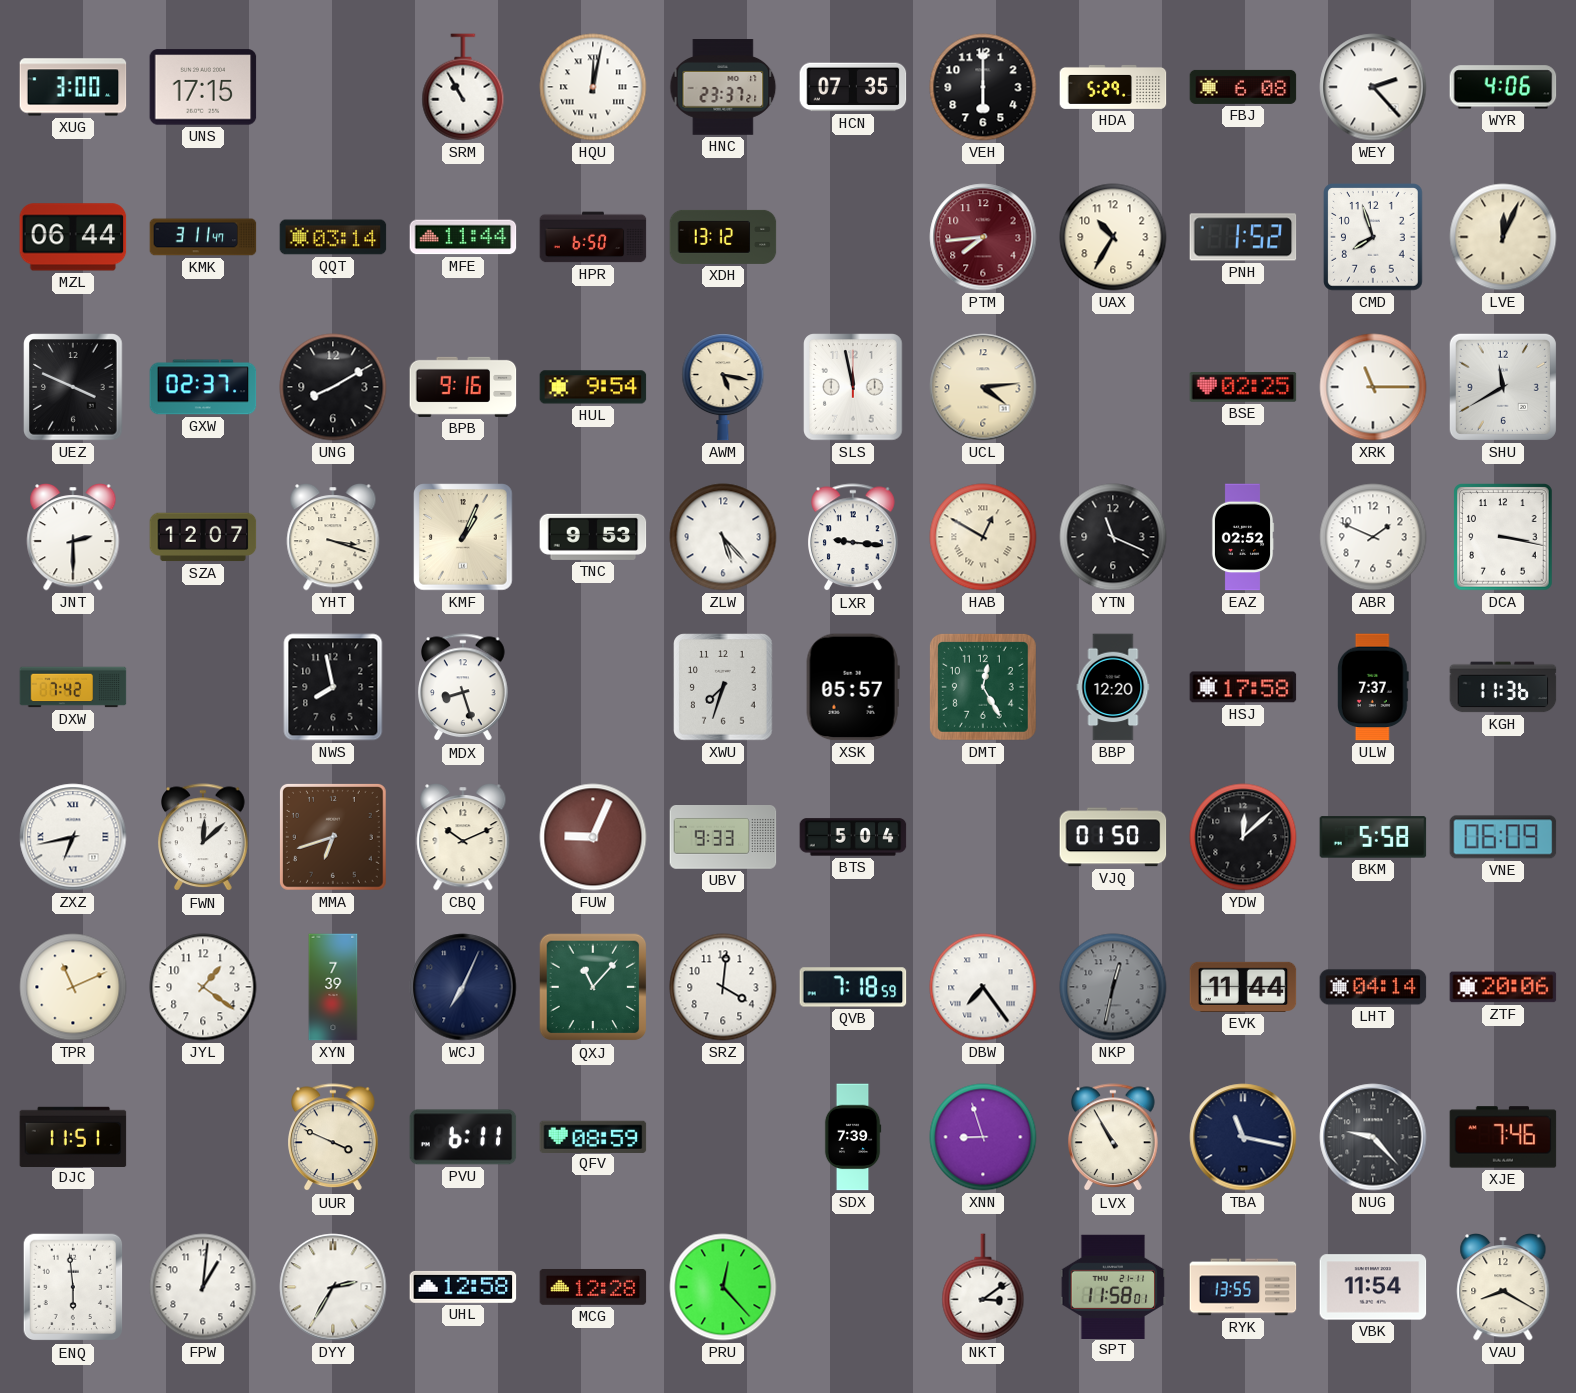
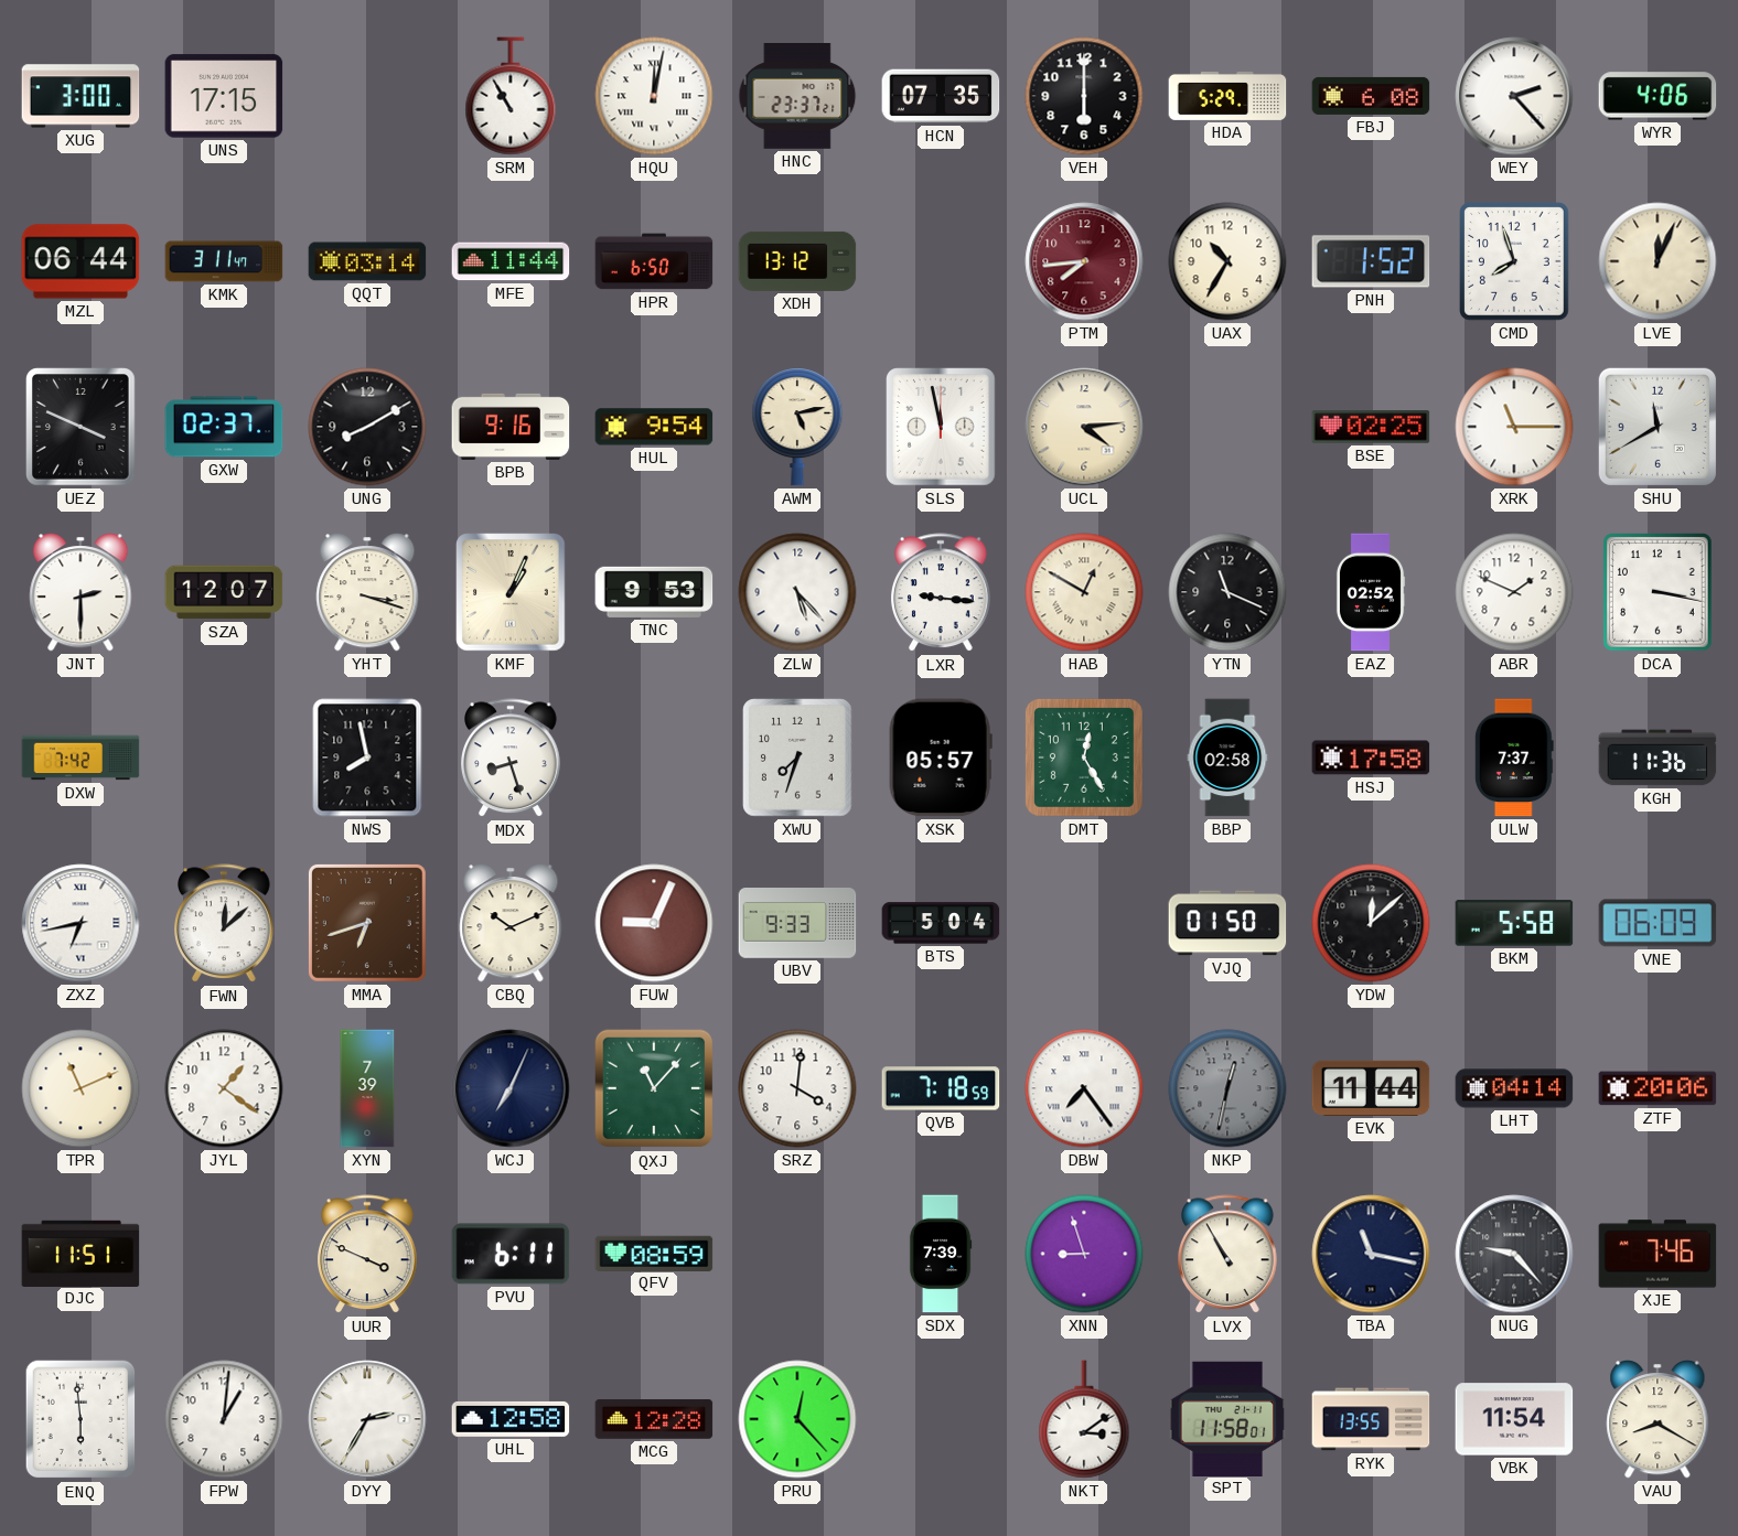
AWM: 5:17 -> 5:13 (797, 427)
BBP: 12:20 -> 02:58 (1227, 758)
